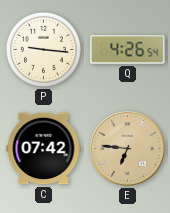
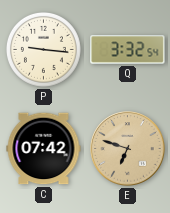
Q: 4:26 -> 3:32 (128, 50)
E: 6:46 -> 6:48 (128, 149)
